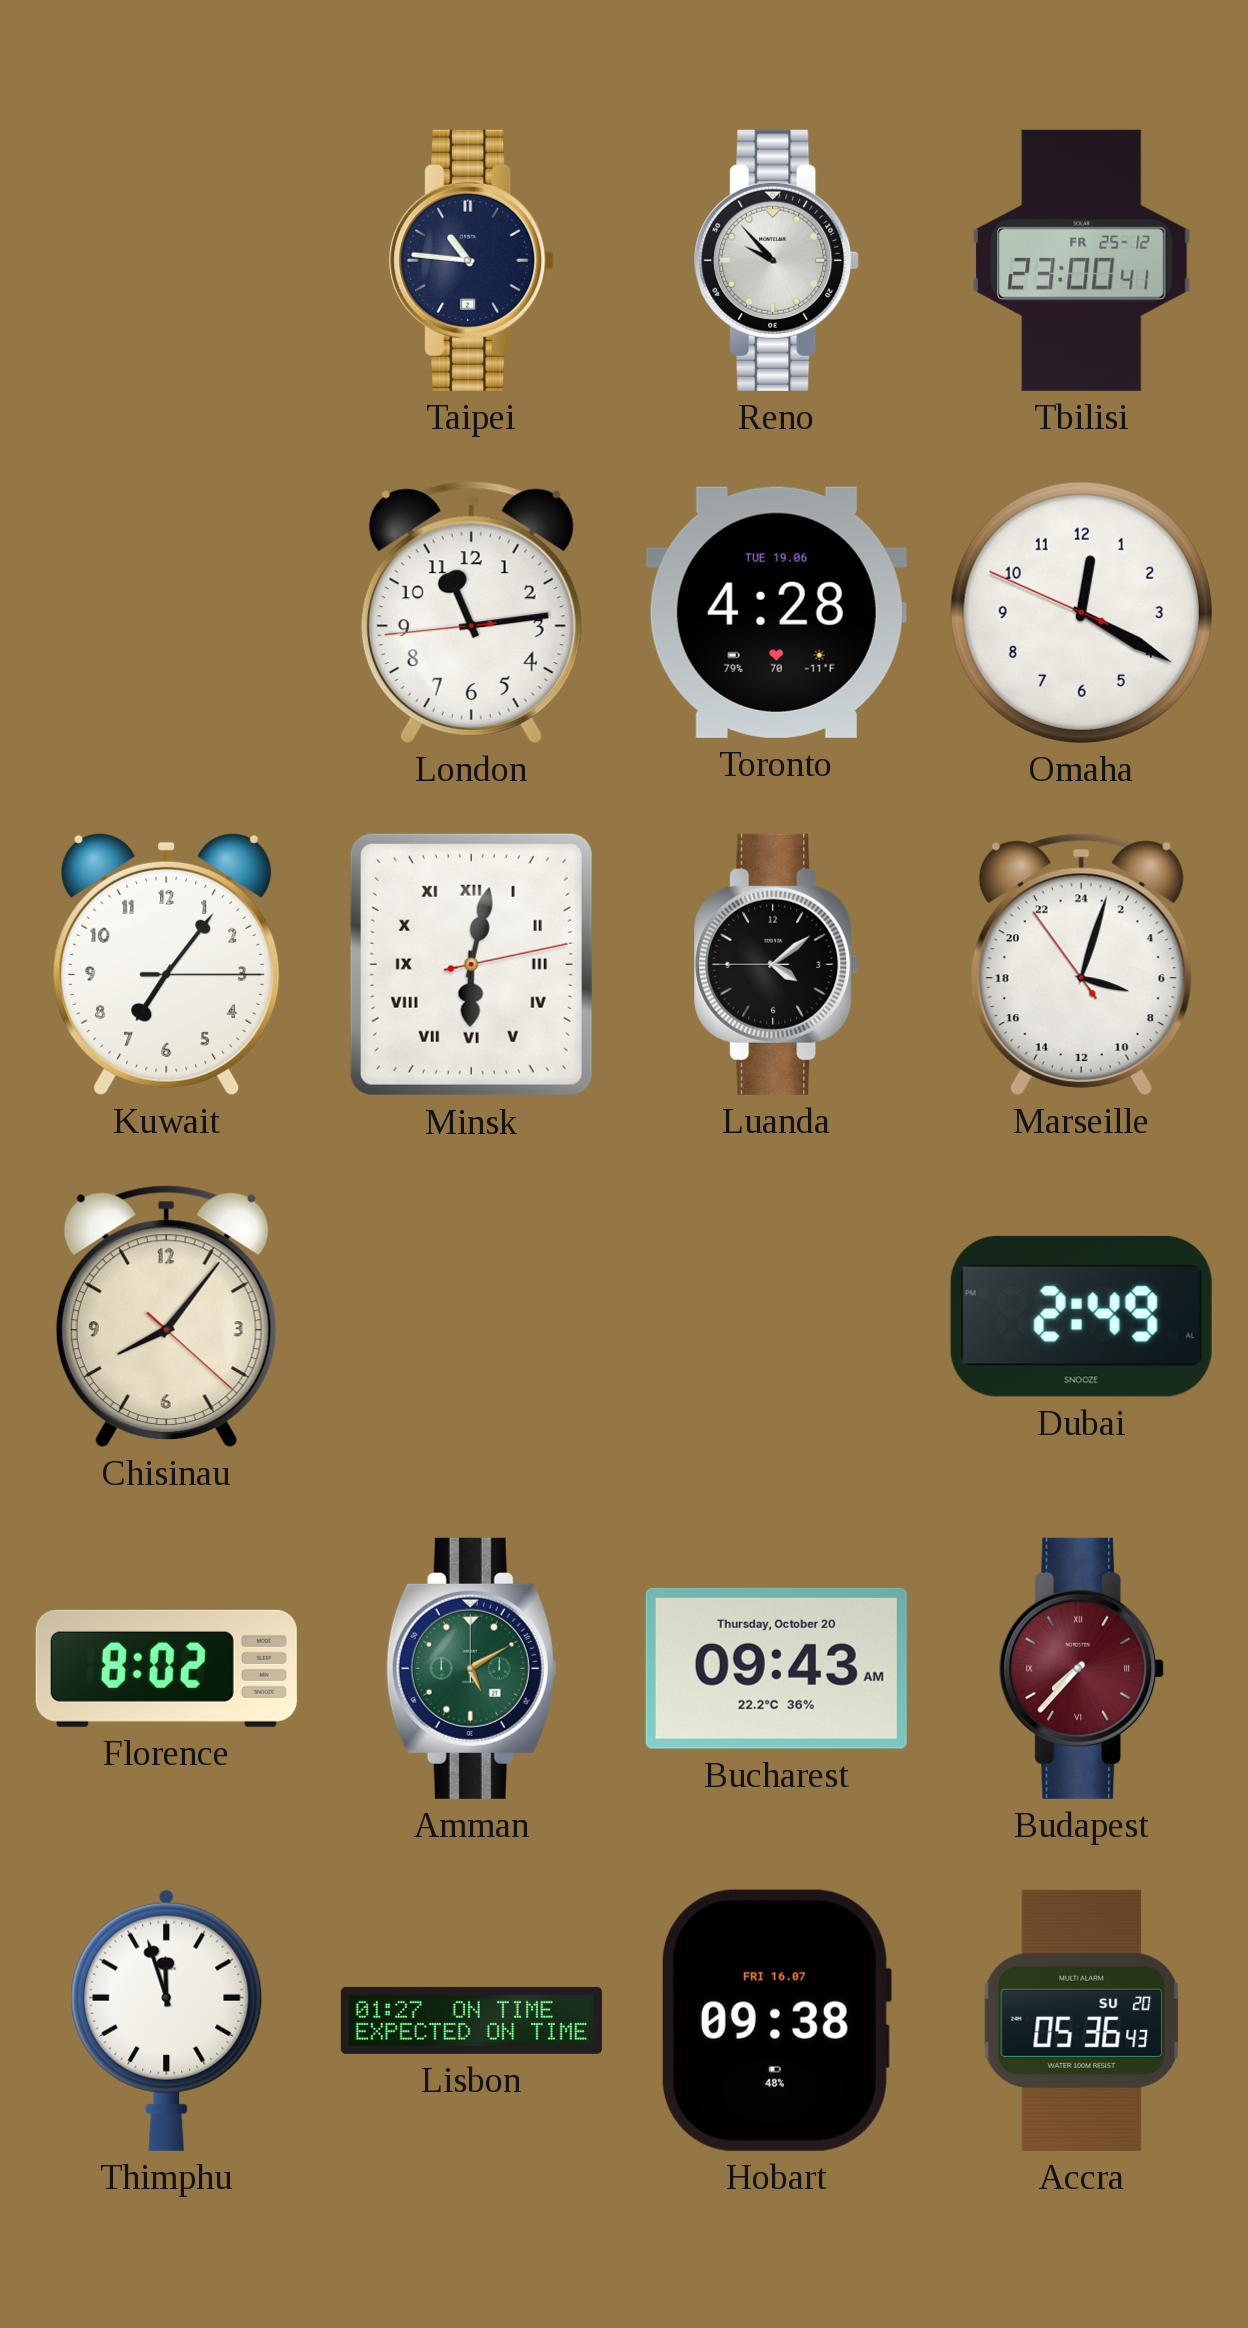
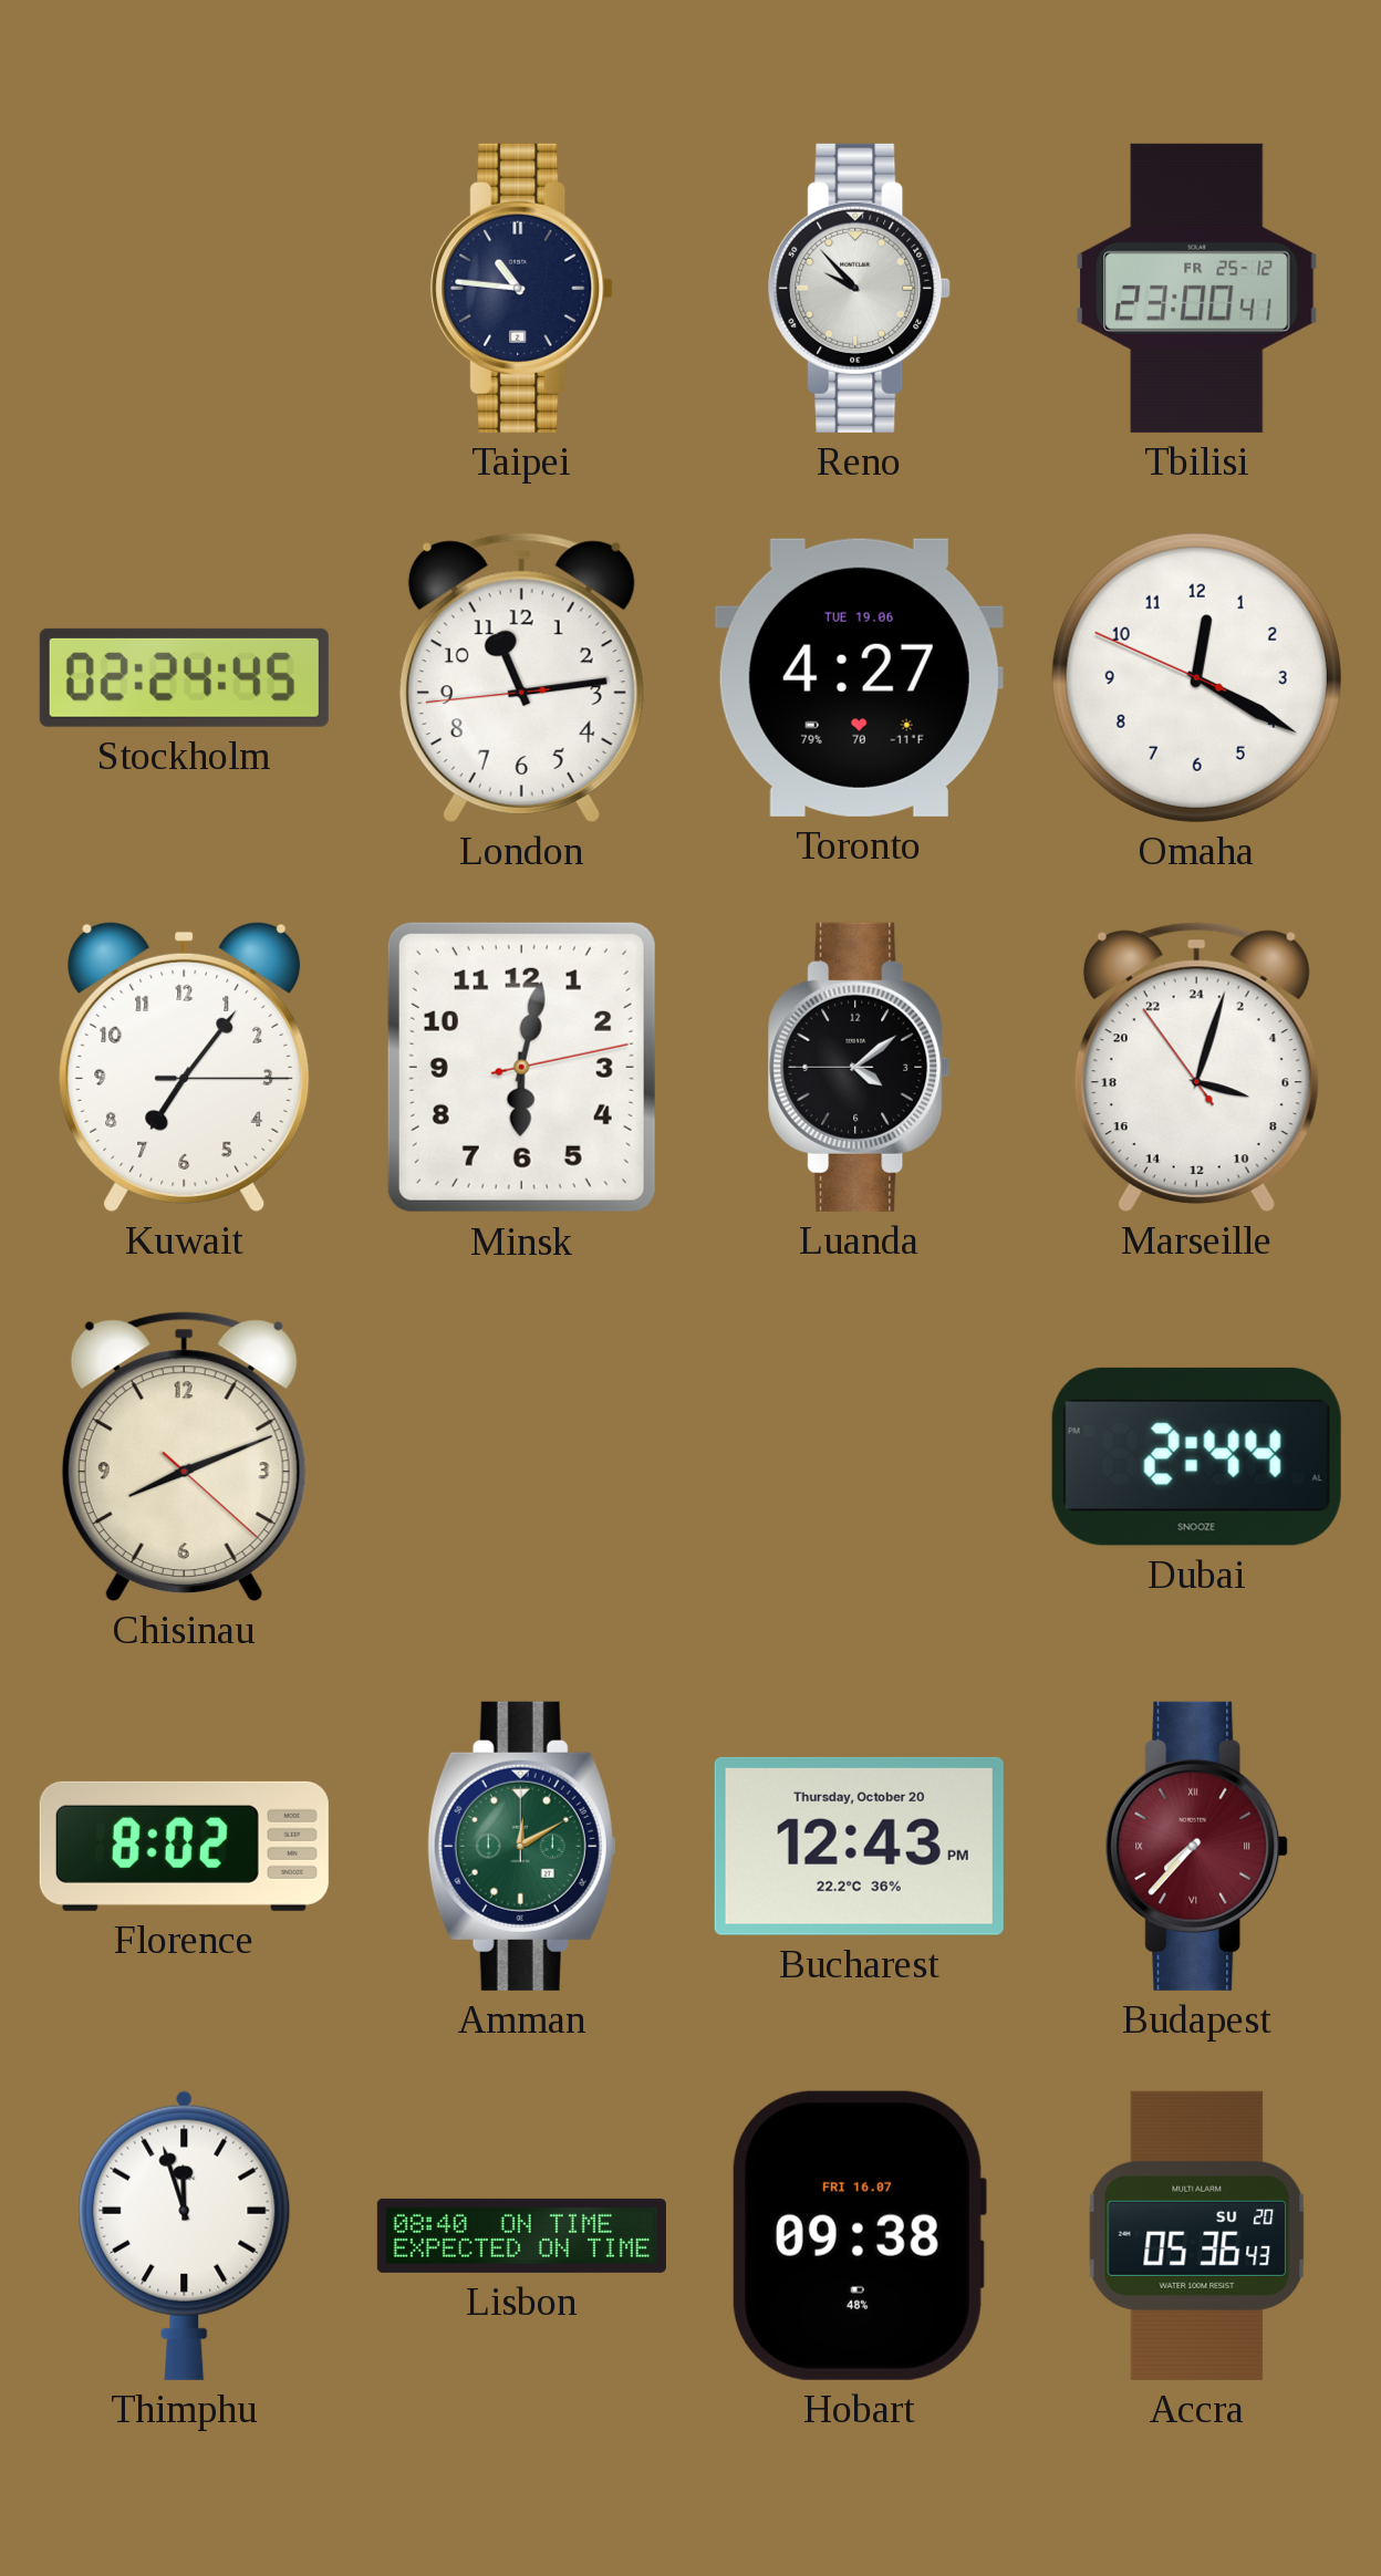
Stockholm: none -> 02:24 (184, 677)
Toronto: 4:28 -> 4:27 (859, 677)
Minsk numerals: Roman -> Arabic (521, 1067)
Chisinau: 8:06 -> 8:11 (184, 1456)
Dubai: 2:49 -> 2:44 (1196, 1456)
Amman: 5:10 -> 12:10 (521, 1846)
Bucharest: 09:43 -> 12:43 (859, 1846)
Lisbon: 01:27 -> 08:40 (521, 2235)
